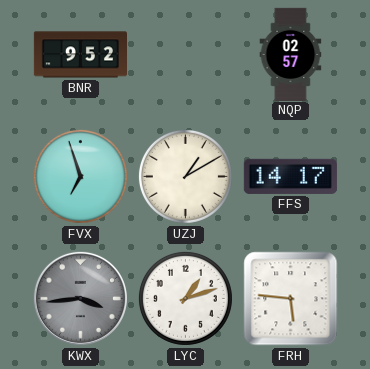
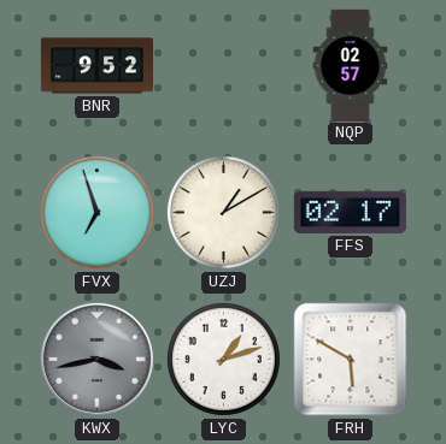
FFS: 14:17 -> 02:17 (350, 212)
KWX: 3:44 -> 3:43 (96, 359)
FRH: 5:46 -> 5:50 (351, 360)
